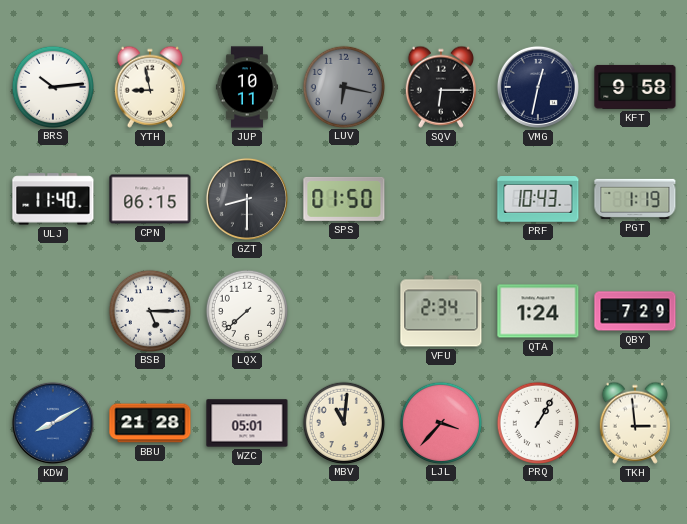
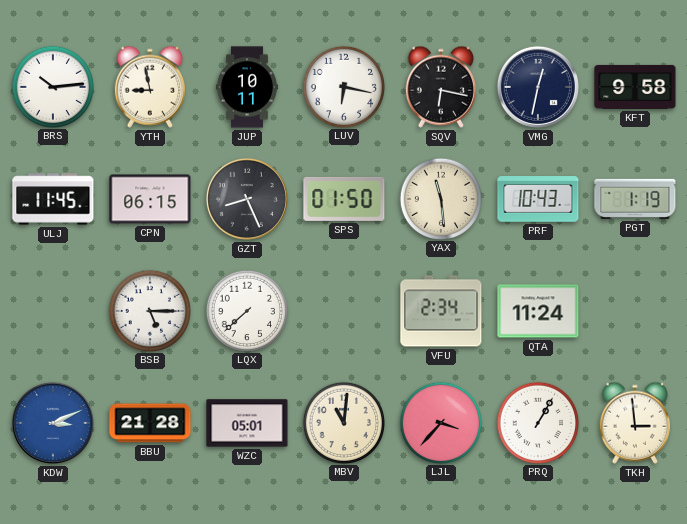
LUV dial: grey -> white (343, 86)
SQV: 6:15 -> 6:17 (441, 87)
ULJ: 11:40 -> 11:45 (53, 199)
GZT: 8:30 -> 8:26 (247, 199)
YAX: none -> 11:29 (440, 198)
QTA: 1:24 -> 11:24 (538, 311)
QBY: 7:29 -> none (635, 311)
KDW: 8:10 -> 3:11 (53, 423)
